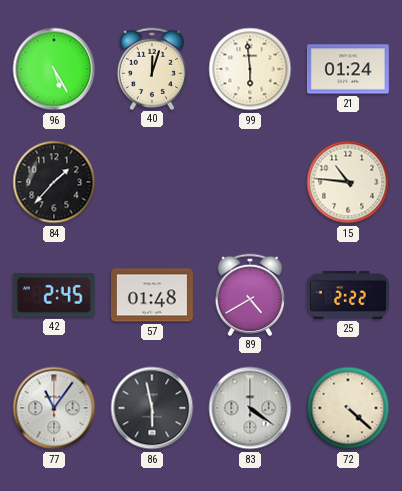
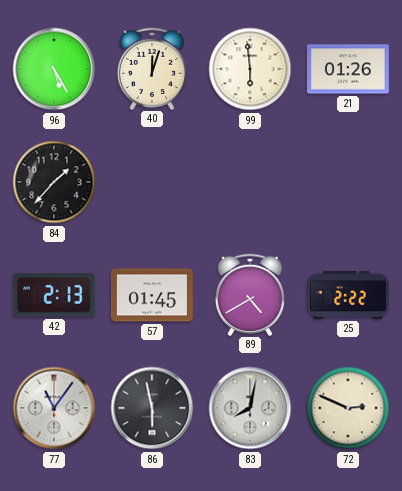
21: 01:24 -> 01:26 (348, 69)
15: 10:46 -> none (348, 182)
42: 2:45 -> 2:13 (54, 295)
57: 01:48 -> 01:45 (152, 295)
83: 4:21 -> 8:02 (250, 408)
72: 4:22 -> 2:49 (348, 408)
